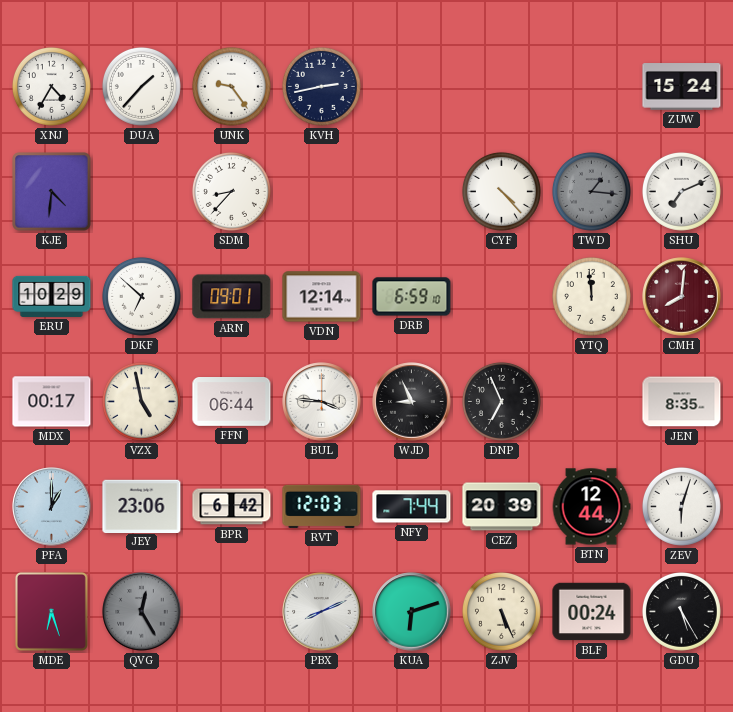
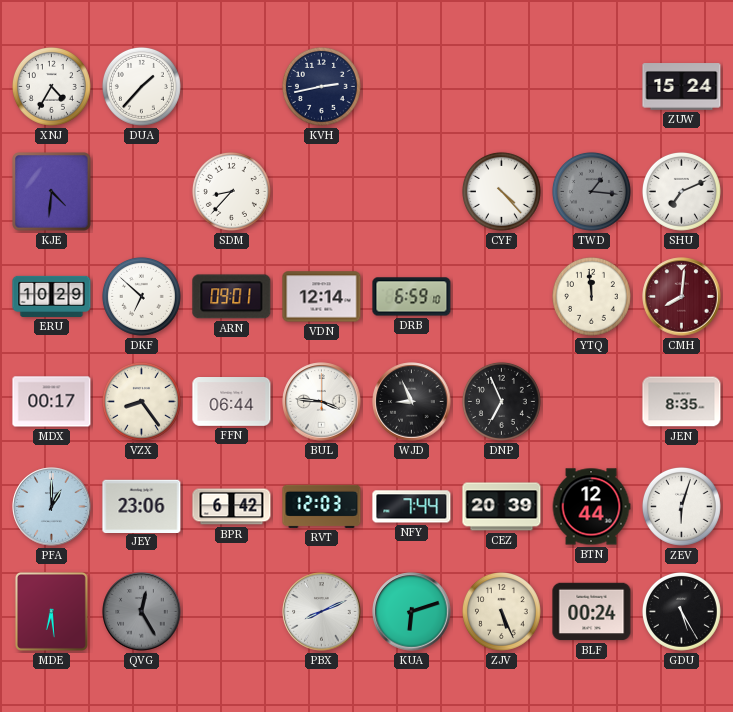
UNK: 9:24 -> none (231, 86)
VZX: 4:58 -> 8:24 (141, 401)
MDE: 6:27 -> 6:29 (51, 611)
